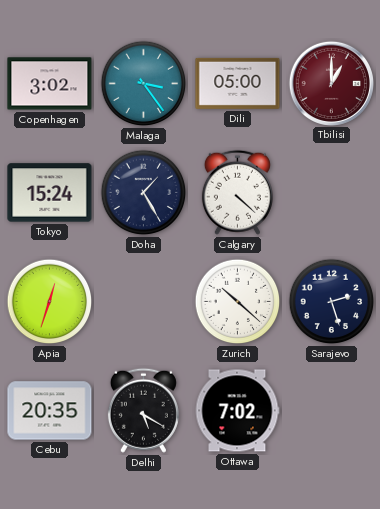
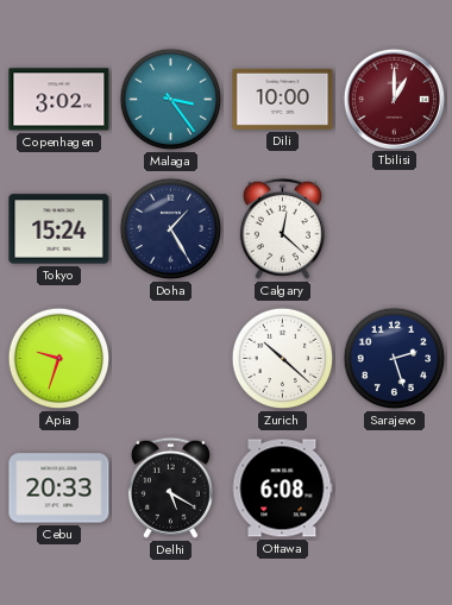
Dili: 05:00 -> 10:00 (283, 99)
Calgary: 4:22 -> 12:22 (282, 228)
Apia: 12:33 -> 9:33 (59, 359)
Cebu: 20:35 -> 20:33 (59, 489)
Ottawa: 7:02 -> 6:08 (282, 489)
